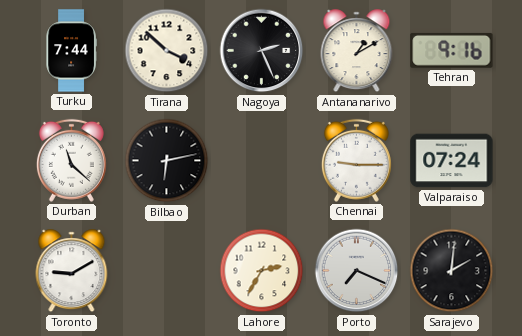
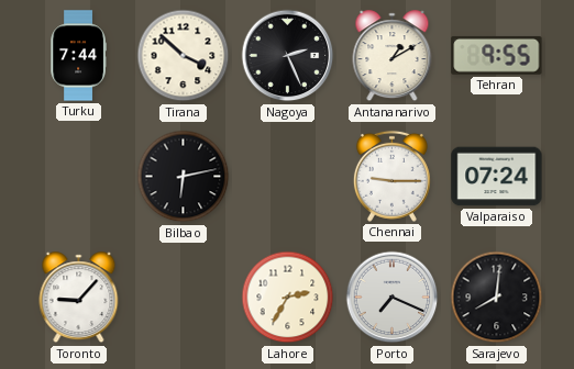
Tehran: 9:16 -> 9:55 (497, 55)
Durban: 11:22 -> none (71, 160)
Toronto: 9:10 -> 9:07 (79, 298)
Sarajevo: 2:01 -> 8:01 (497, 298)
